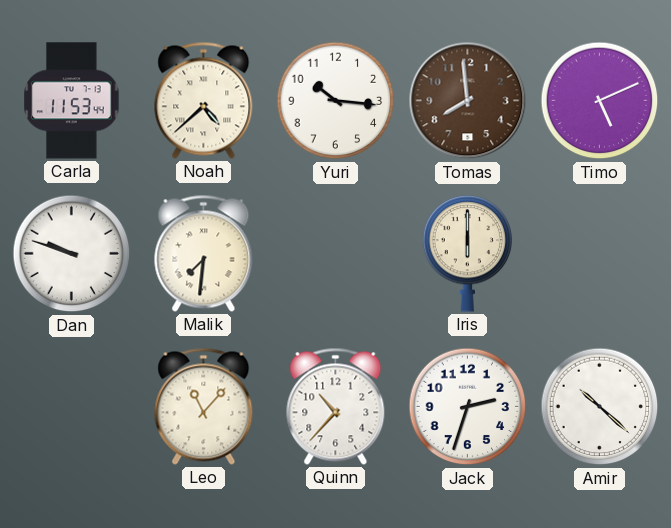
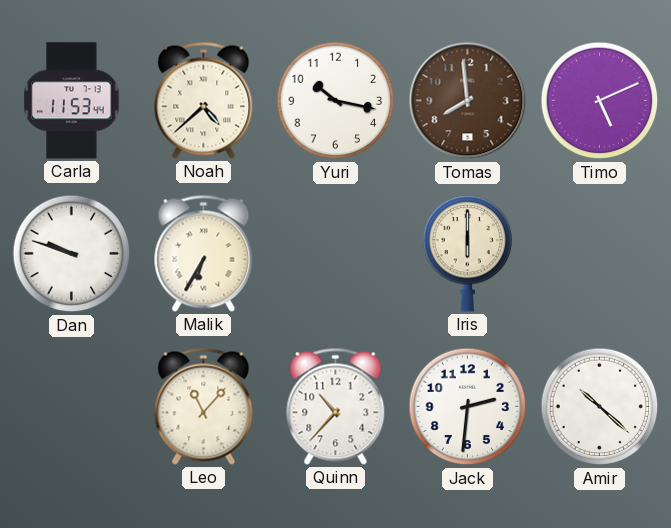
Yuri: 10:16 -> 10:17 (336, 101)
Malik: 7:31 -> 6:35 (204, 253)
Jack: 2:33 -> 2:31 (468, 407)
